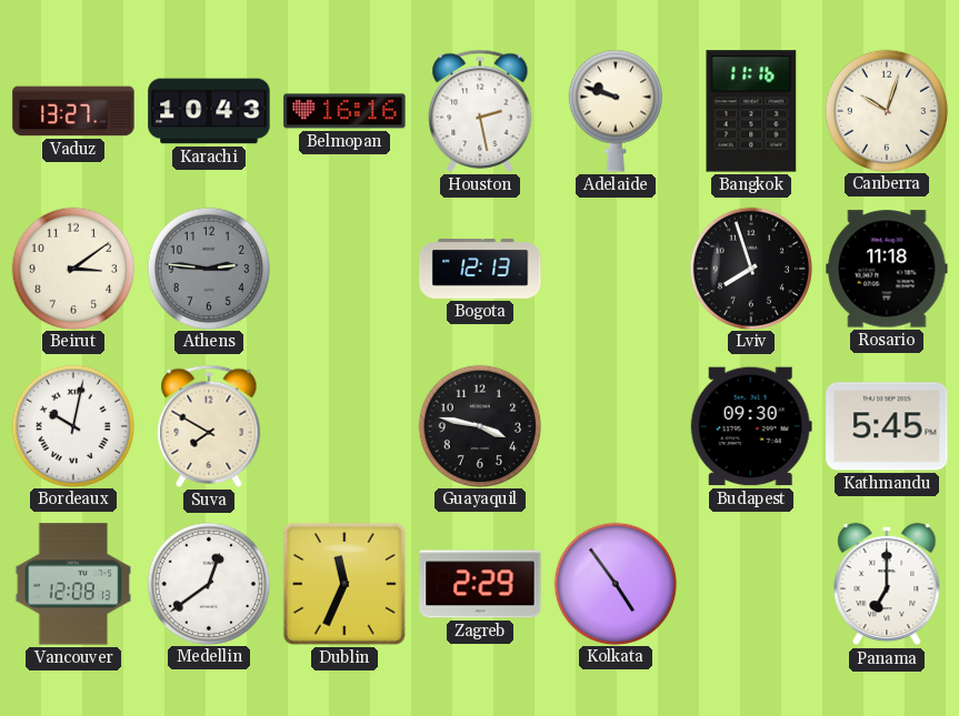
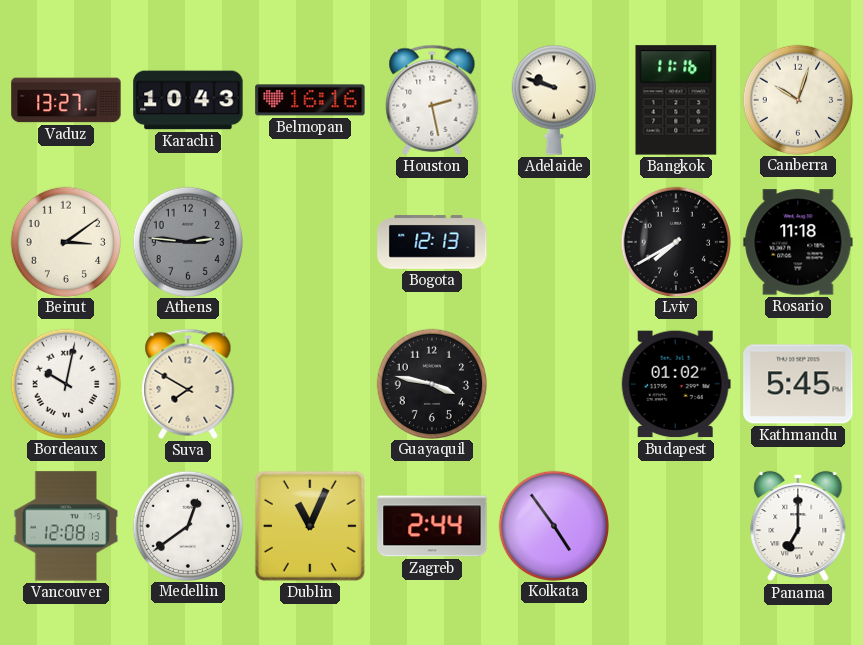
Lviv: 7:57 -> 7:40 (675, 241)
Budapest: 09:30 -> 01:02 (676, 384)
Dublin: 11:34 -> 11:04 (310, 526)
Zagreb: 2:29 -> 2:44 (432, 526)
